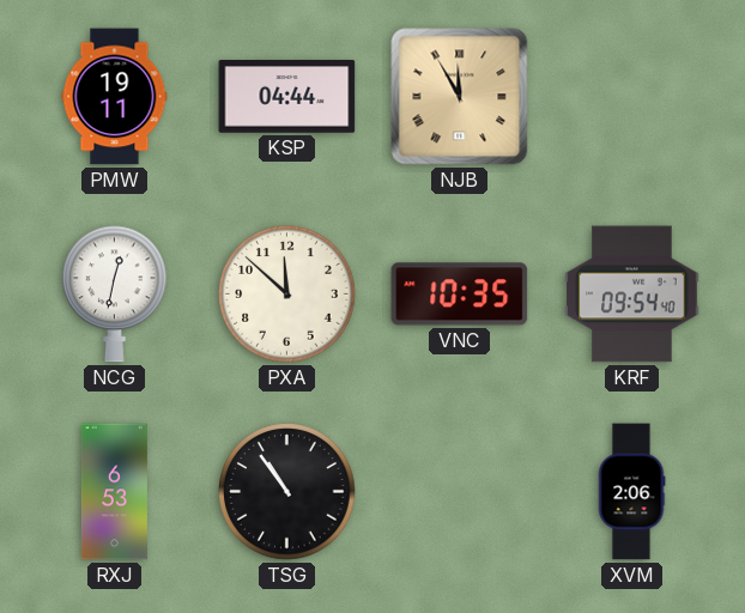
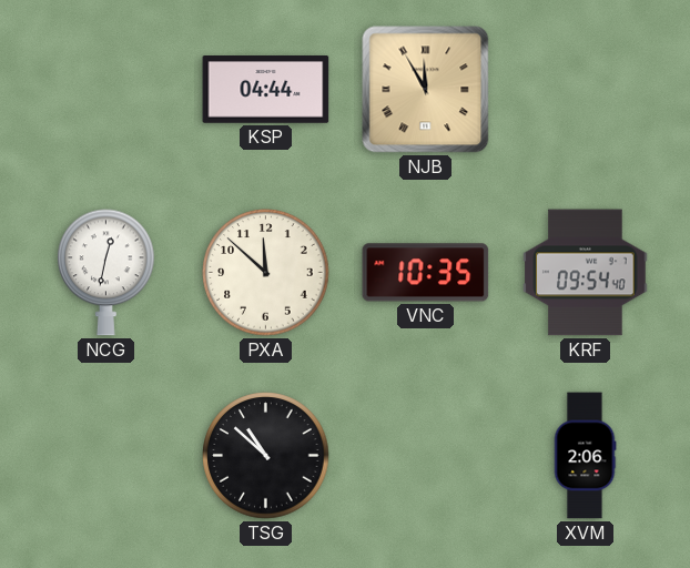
PMW: 19:11 -> none (115, 97)
RXJ: 6:53 -> none (114, 492)
TSG: 10:54 -> 10:52 (266, 456)
